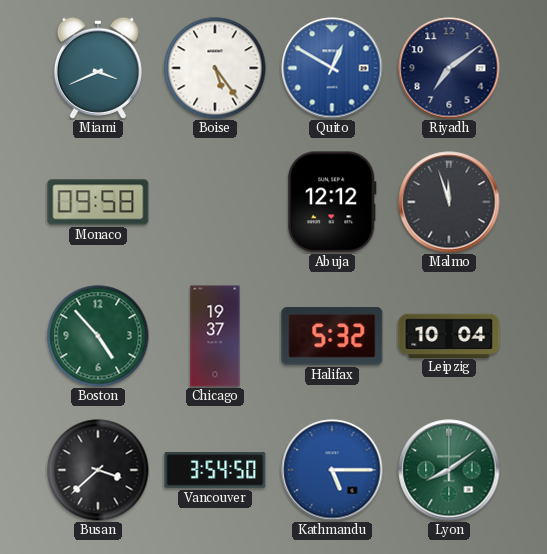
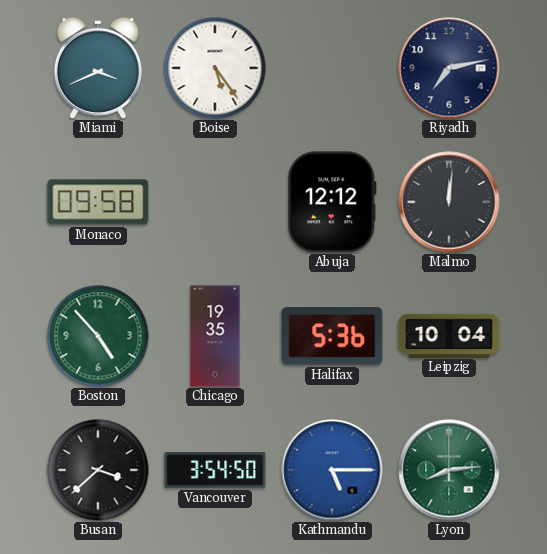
Quito: 12:50 -> none (332, 68)
Riyadh: 7:09 -> 7:13 (449, 68)
Malmo: 11:57 -> 12:01 (449, 202)
Chicago: 19:37 -> 19:35 (215, 336)
Halifax: 5:32 -> 5:36 (332, 336)
Lyon: 8:09 -> 8:14 (449, 470)
